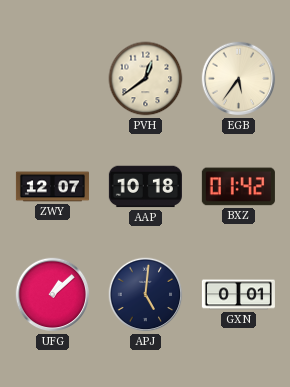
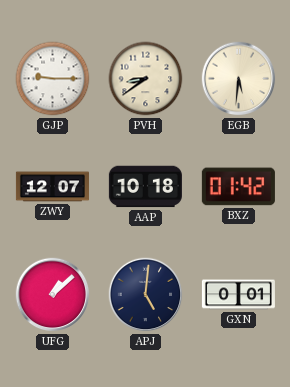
GJP: none -> 9:15 (53, 79)
PVH: 12:39 -> 8:39 (146, 79)
EGB: 5:36 -> 5:31 (239, 79)
